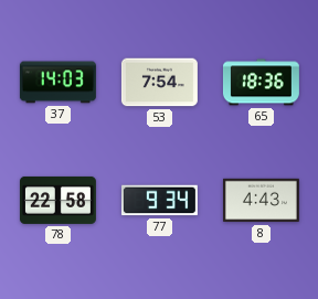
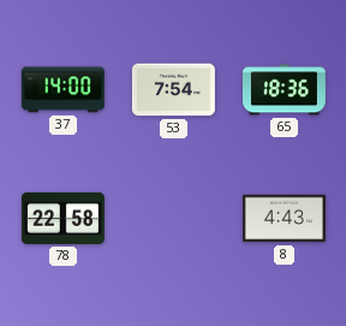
37: 14:03 -> 14:00 (62, 90)
77: 9:34 -> none (159, 201)
